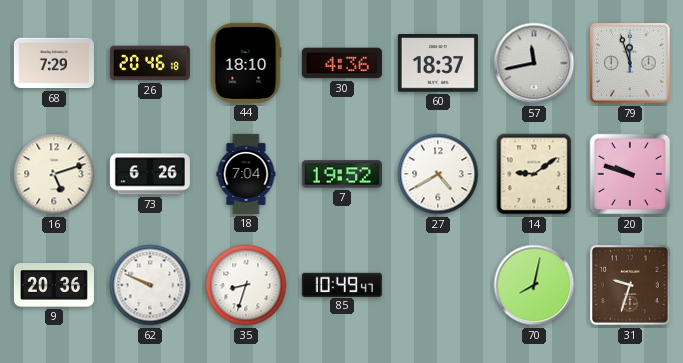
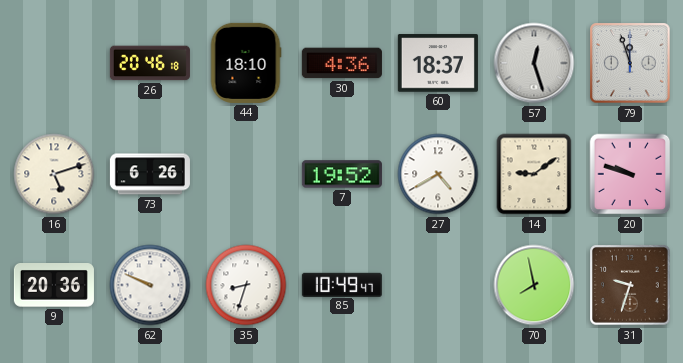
68: 7:29 -> none (54, 63)
57: 11:43 -> 12:27 (534, 63)
18: 7:04 -> none (246, 174)
70: 8:02 -> 7:58 (534, 285)
